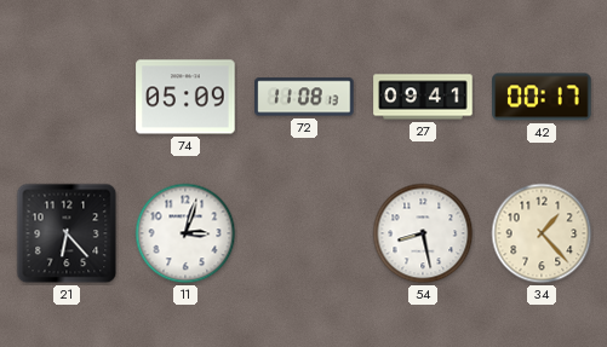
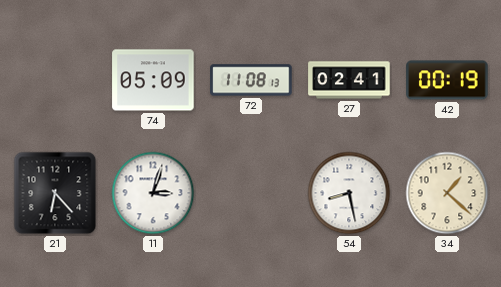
27: 09:41 -> 02:41 (349, 80)
42: 00:17 -> 00:19 (447, 80)
34: 1:23 -> 1:22 (447, 193)
